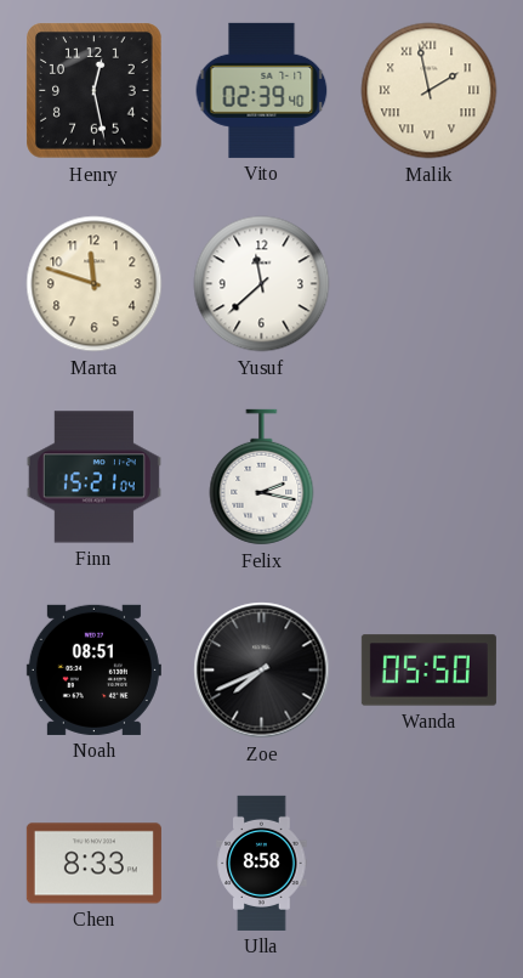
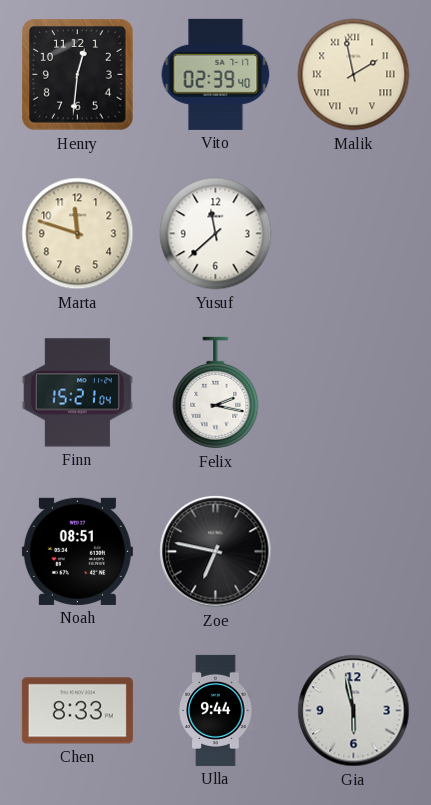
Henry: 12:28 -> 12:31 (78, 75)
Zoe: 7:41 -> 6:47 (216, 552)
Wanda: 05:50 -> none (428, 671)
Ulla: 8:58 -> 9:44 (216, 710)
Gia: none -> 5:58 (354, 711)
